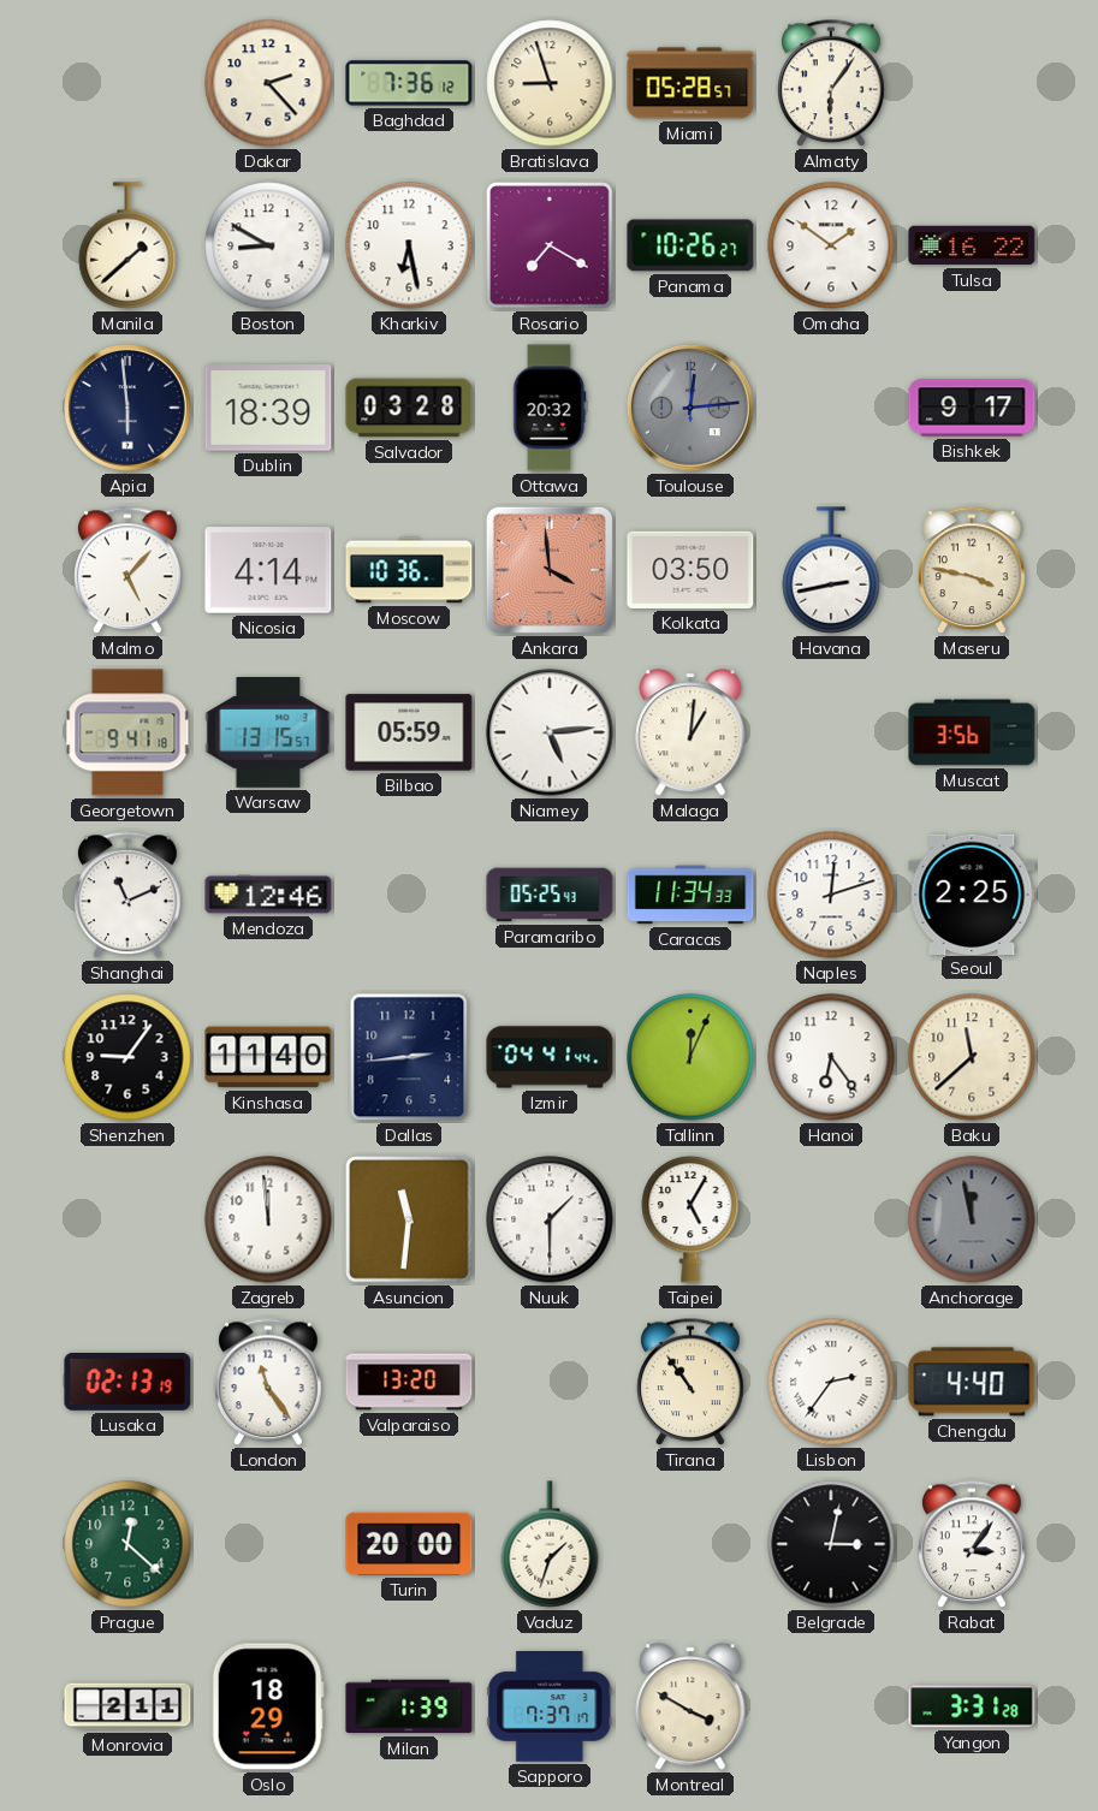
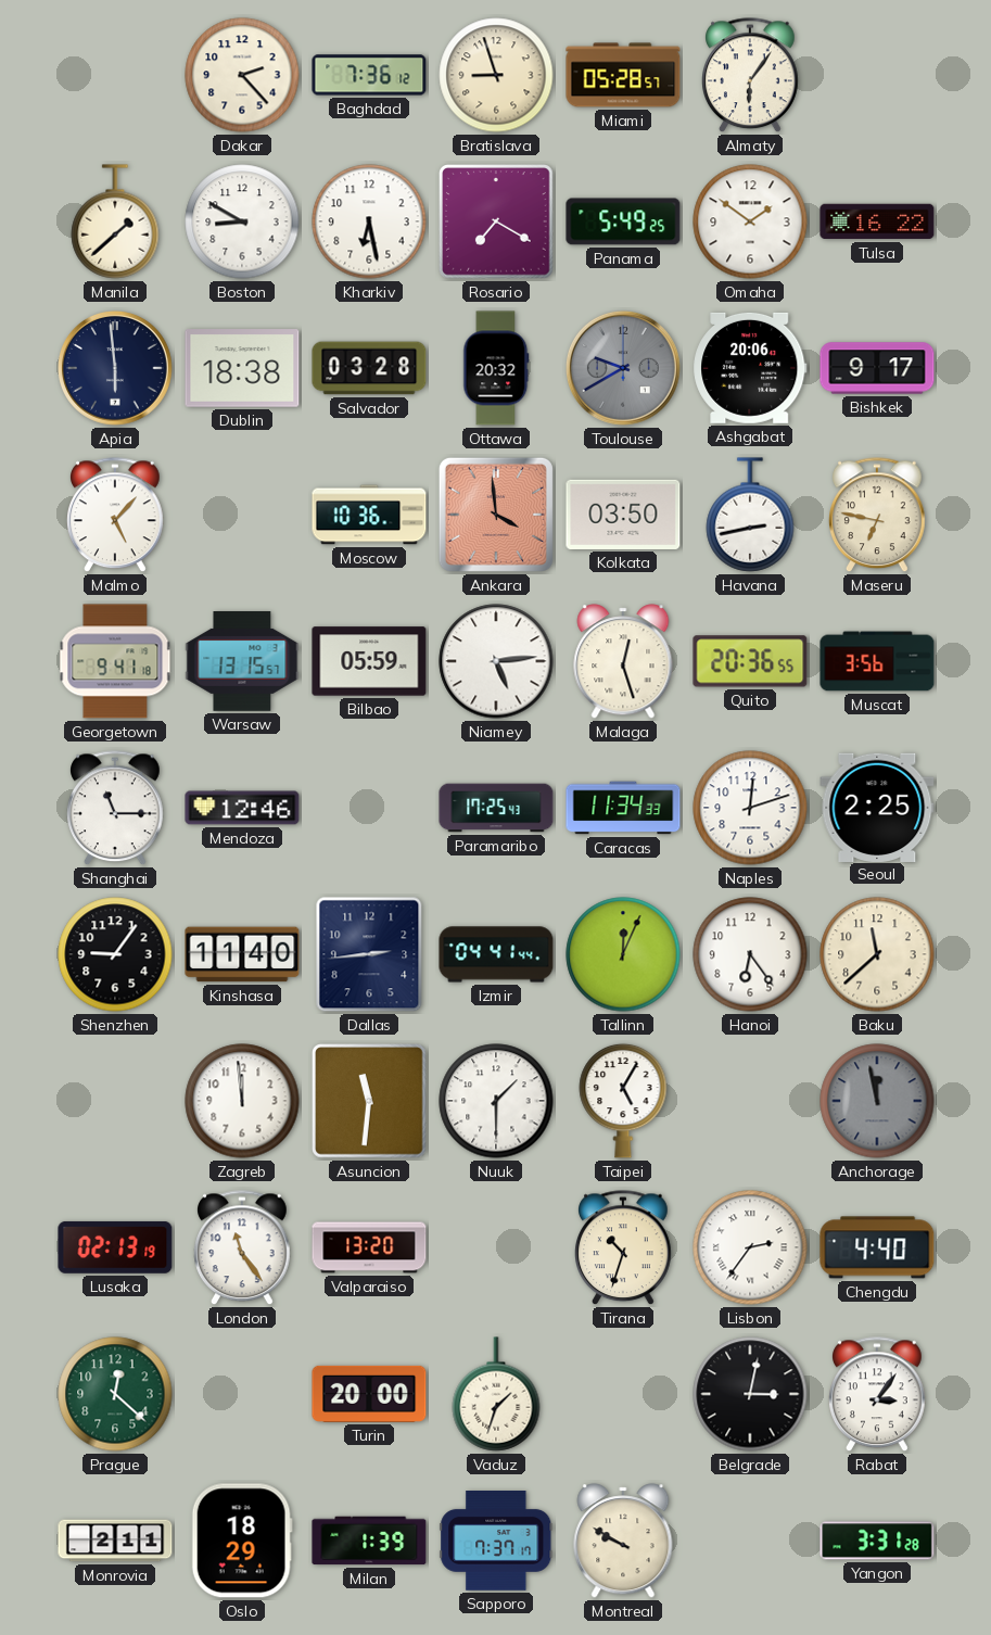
Panama: 10:26 -> 5:49 (623, 221)
Dublin: 18:39 -> 18:38 (242, 368)
Toulouse: 12:14 -> 9:40 (624, 369)
Ashgabat: none -> 20:06 (750, 368)
Nicosia: 4:14 -> none (268, 570)
Maseru: 3:47 -> 6:47 (878, 516)
Malaga: 1:01 -> 12:27 (623, 661)
Quito: none -> 20:36 (750, 661)
Shanghai: 11:11 -> 11:15 (116, 809)
Paramaribo: 05:25 -> 17:25 (496, 808)
Tirana: 10:54 -> 10:33 (624, 1249)
Montreal: 3:50 -> 9:50 (623, 1541)
